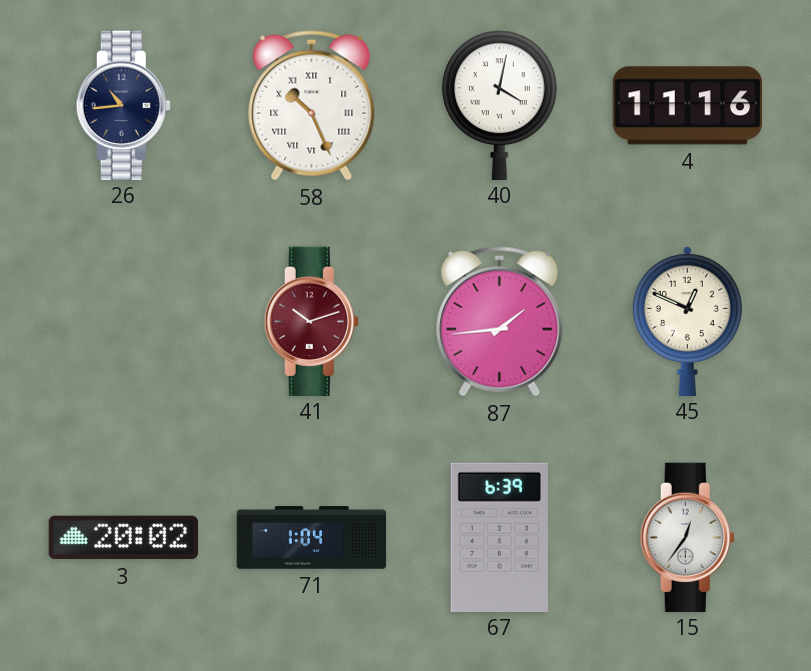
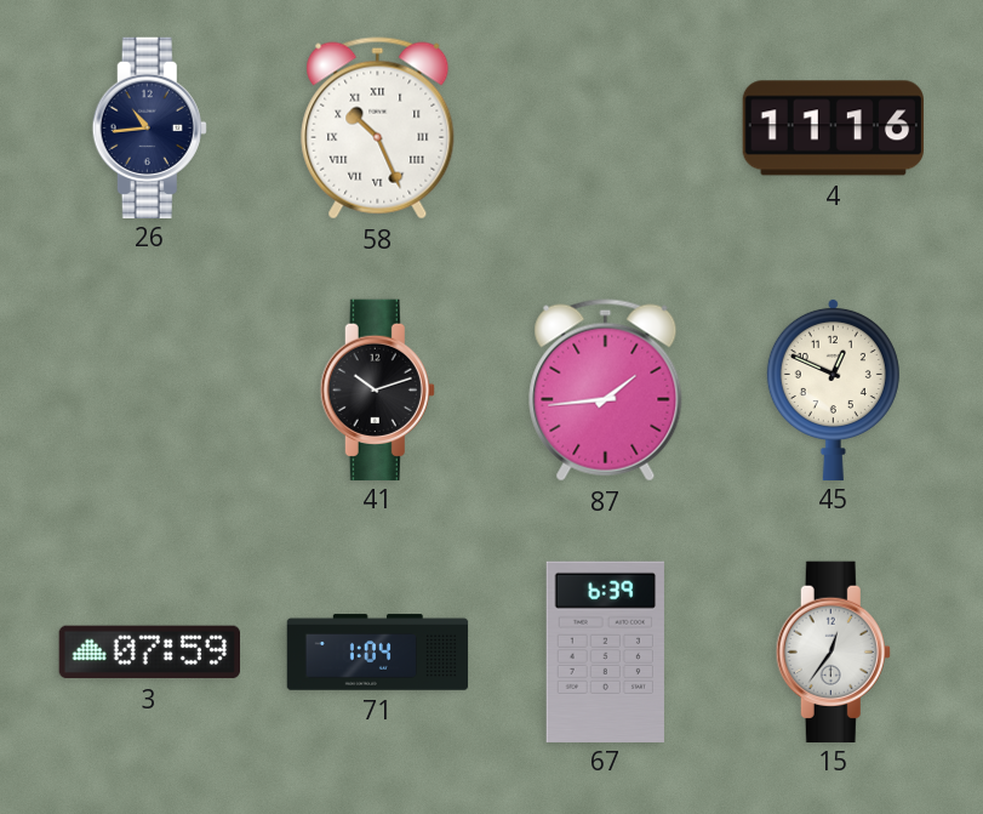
40: 4:02 -> none (500, 105)
41 dial: burgundy -> black (377, 389)
3: 20:02 -> 07:59 (149, 653)
